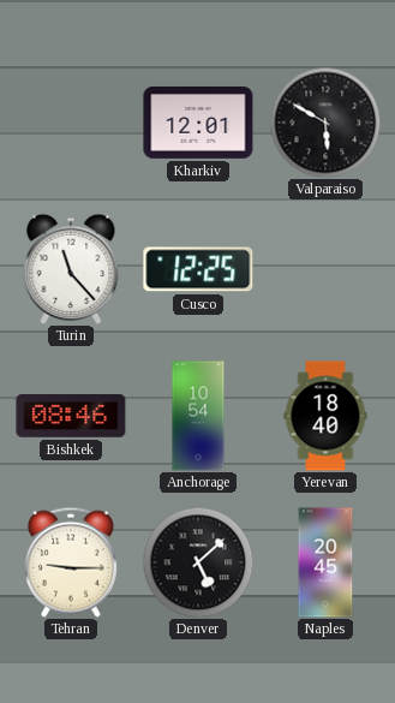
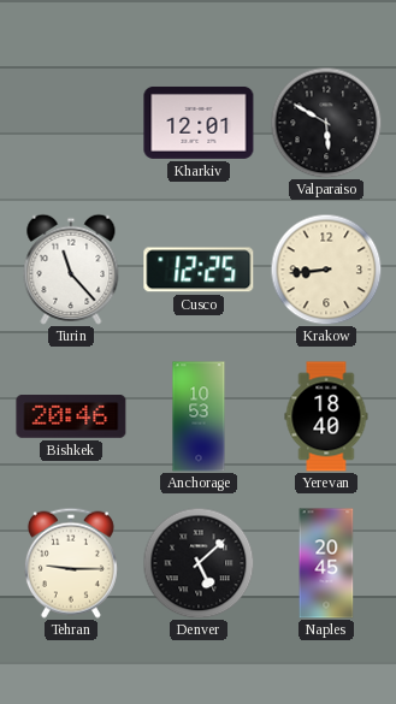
Krakow: none -> 8:44 (326, 270)
Bishkek: 08:46 -> 20:46 (71, 418)
Anchorage: 10:54 -> 10:53 (199, 416)
